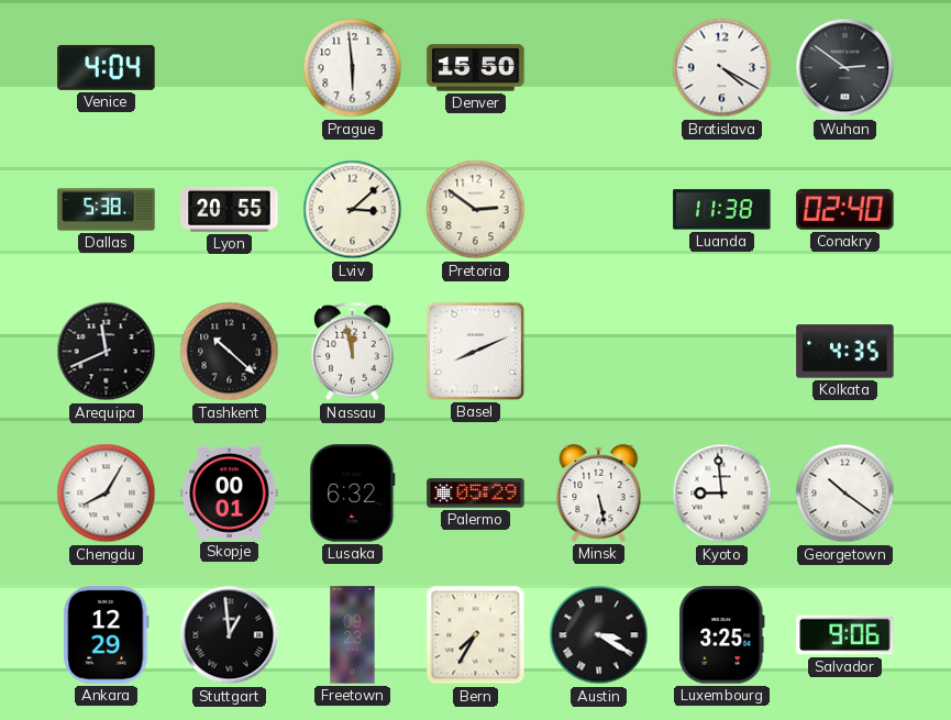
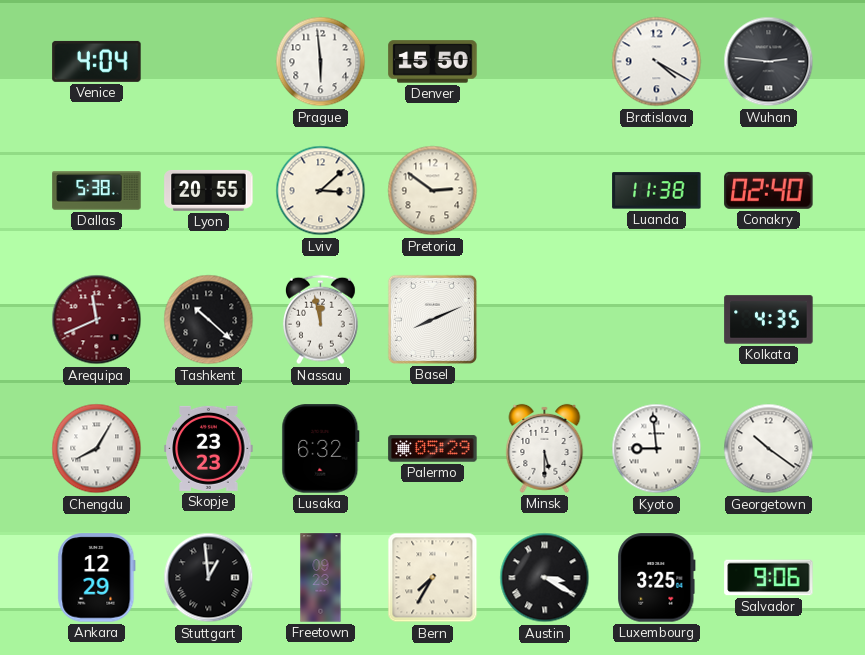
Wuhan: 2:51 -> 2:46 (769, 62)
Arequipa dial: black -> burgundy (97, 320)
Skopje: 00:01 -> 23:23 (209, 448)
Minsk: 5:28 -> 5:30 (545, 448)
